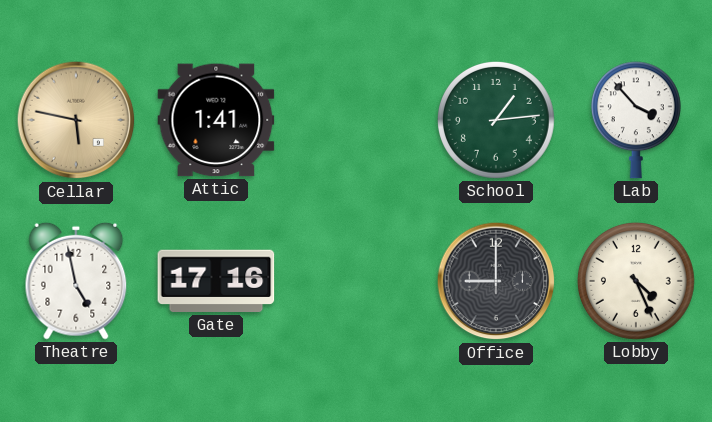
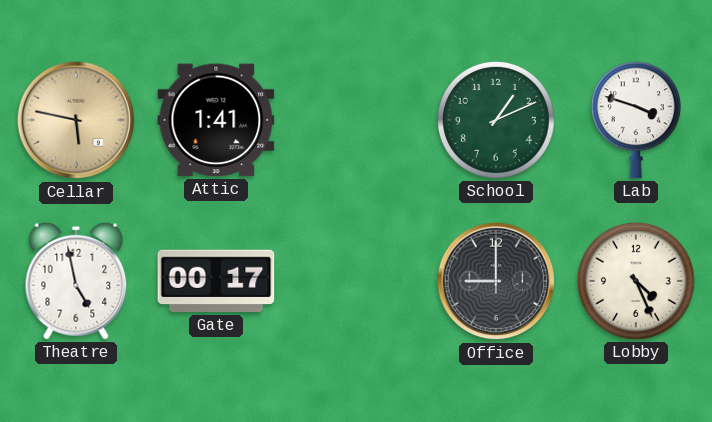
School: 1:14 -> 1:11 (496, 120)
Lab: 3:53 -> 3:48 (636, 120)
Gate: 17:16 -> 00:17 (216, 281)
